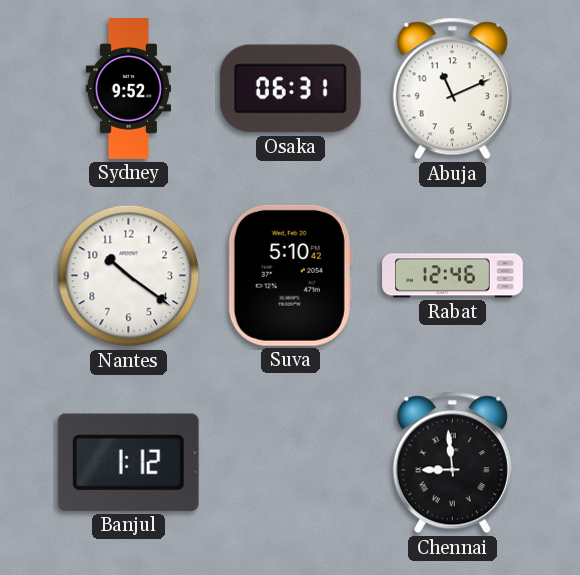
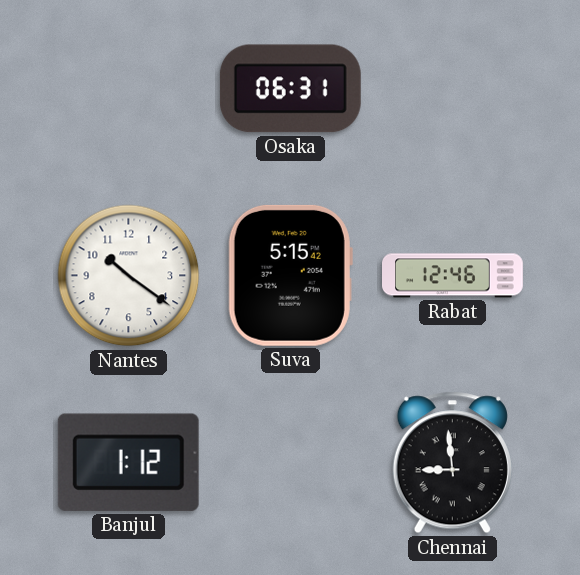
Sydney: 9:52 -> none (128, 89)
Abuja: 11:11 -> none (452, 89)
Suva: 5:10 -> 5:15 (290, 275)
